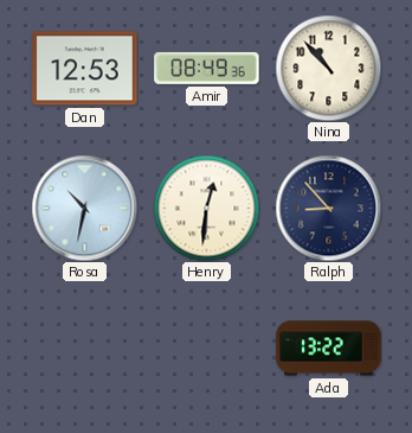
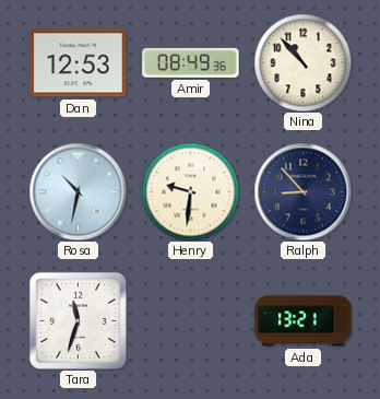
Henry: 12:31 -> 9:31 (190, 191)
Tara: none -> 11:33 (78, 320)
Ada: 13:22 -> 13:21 (304, 321)
